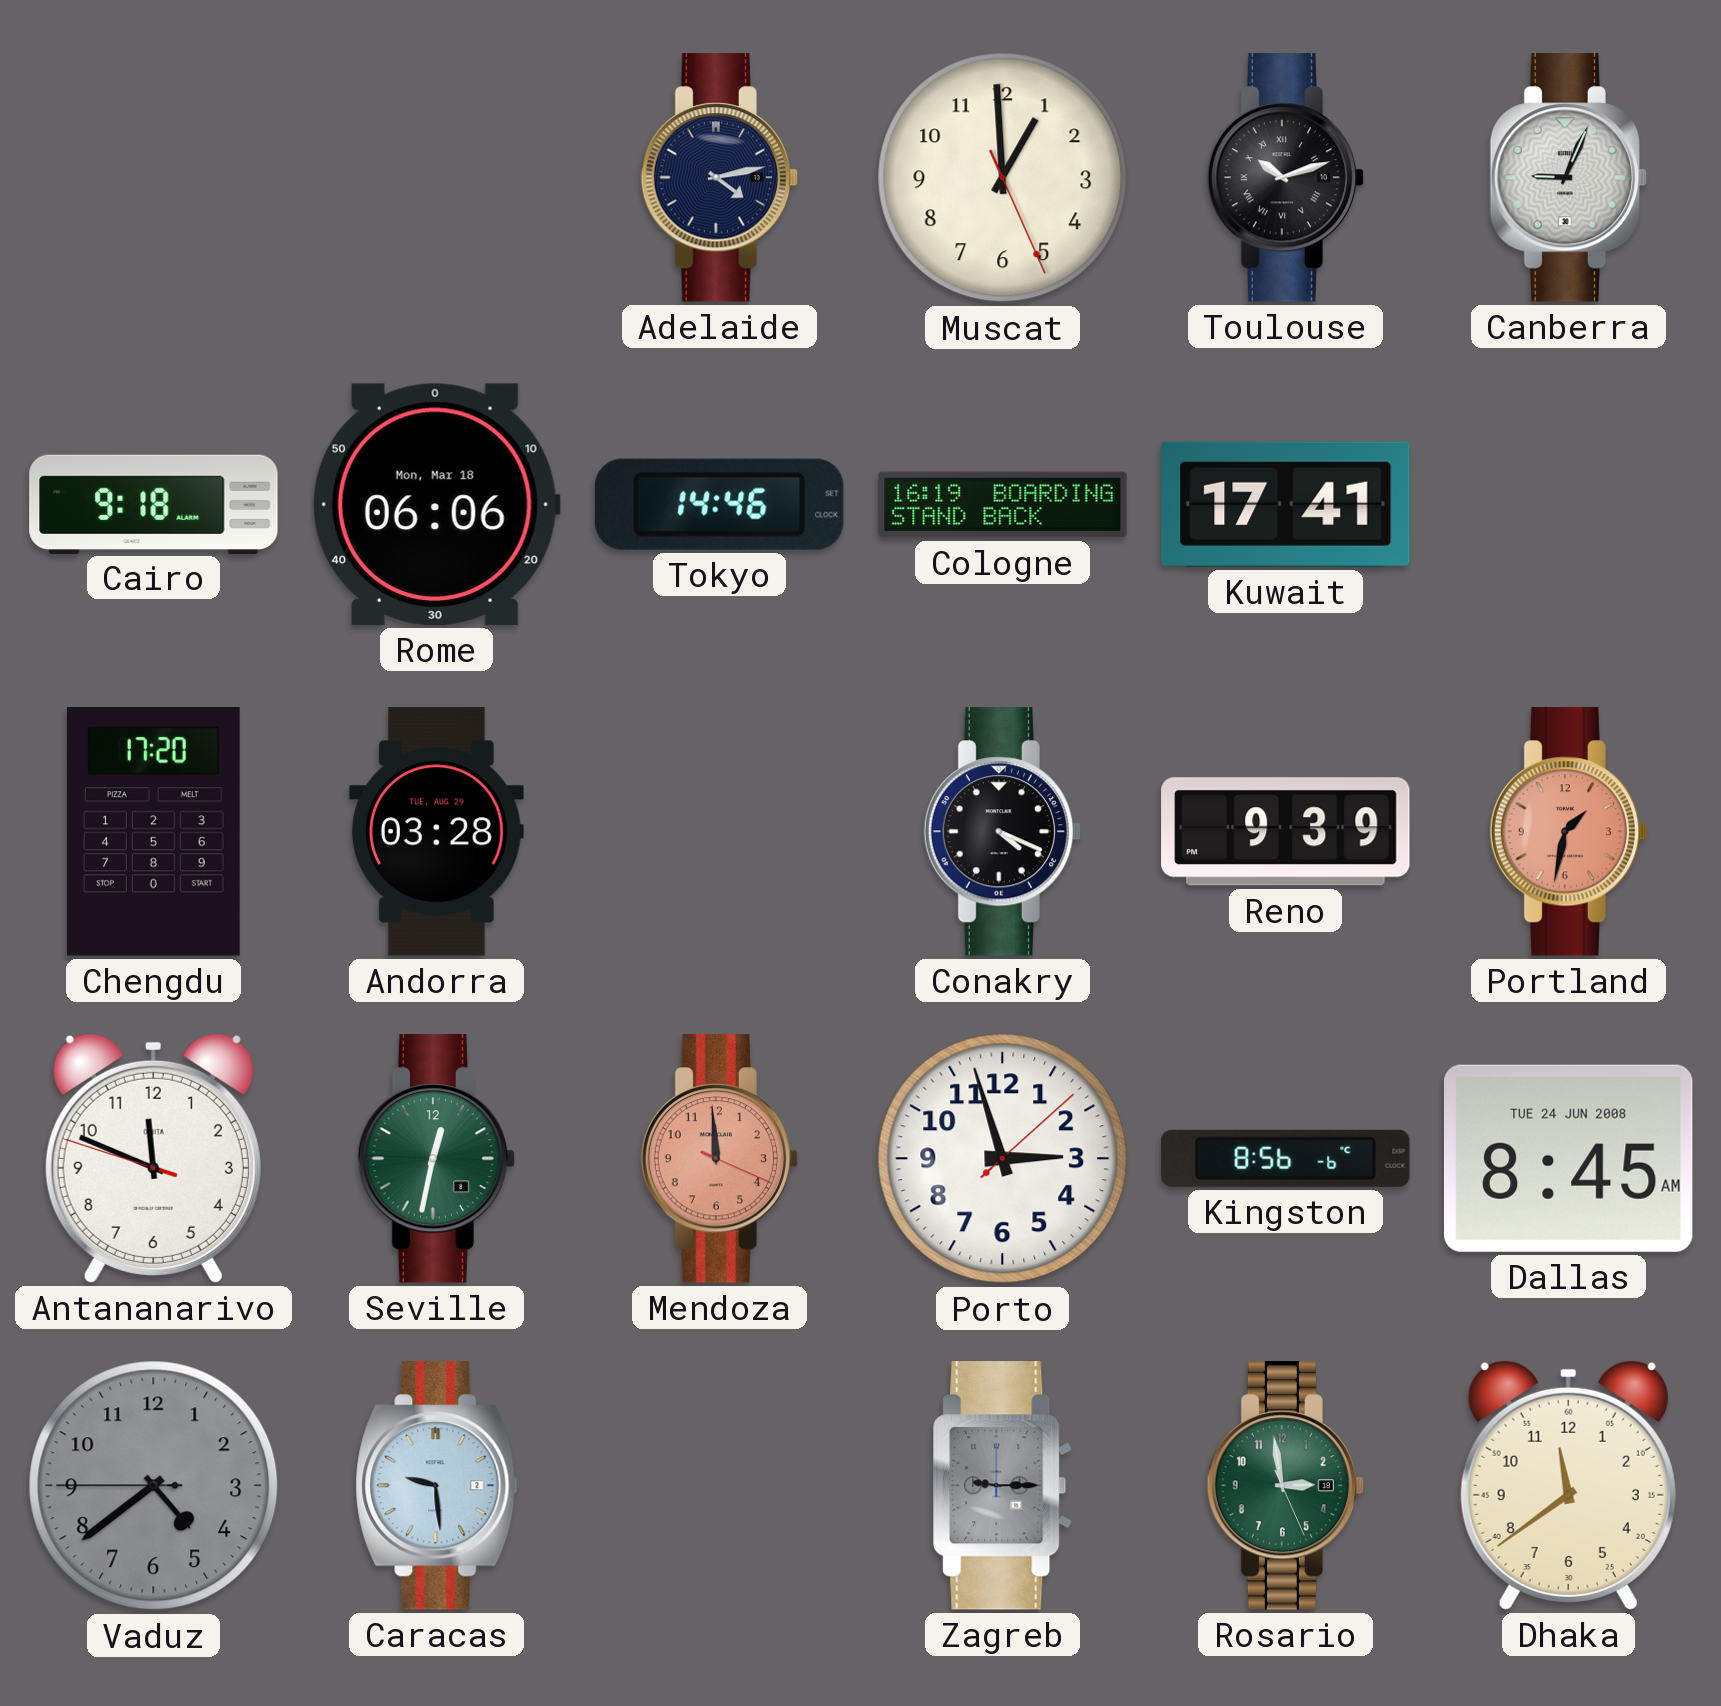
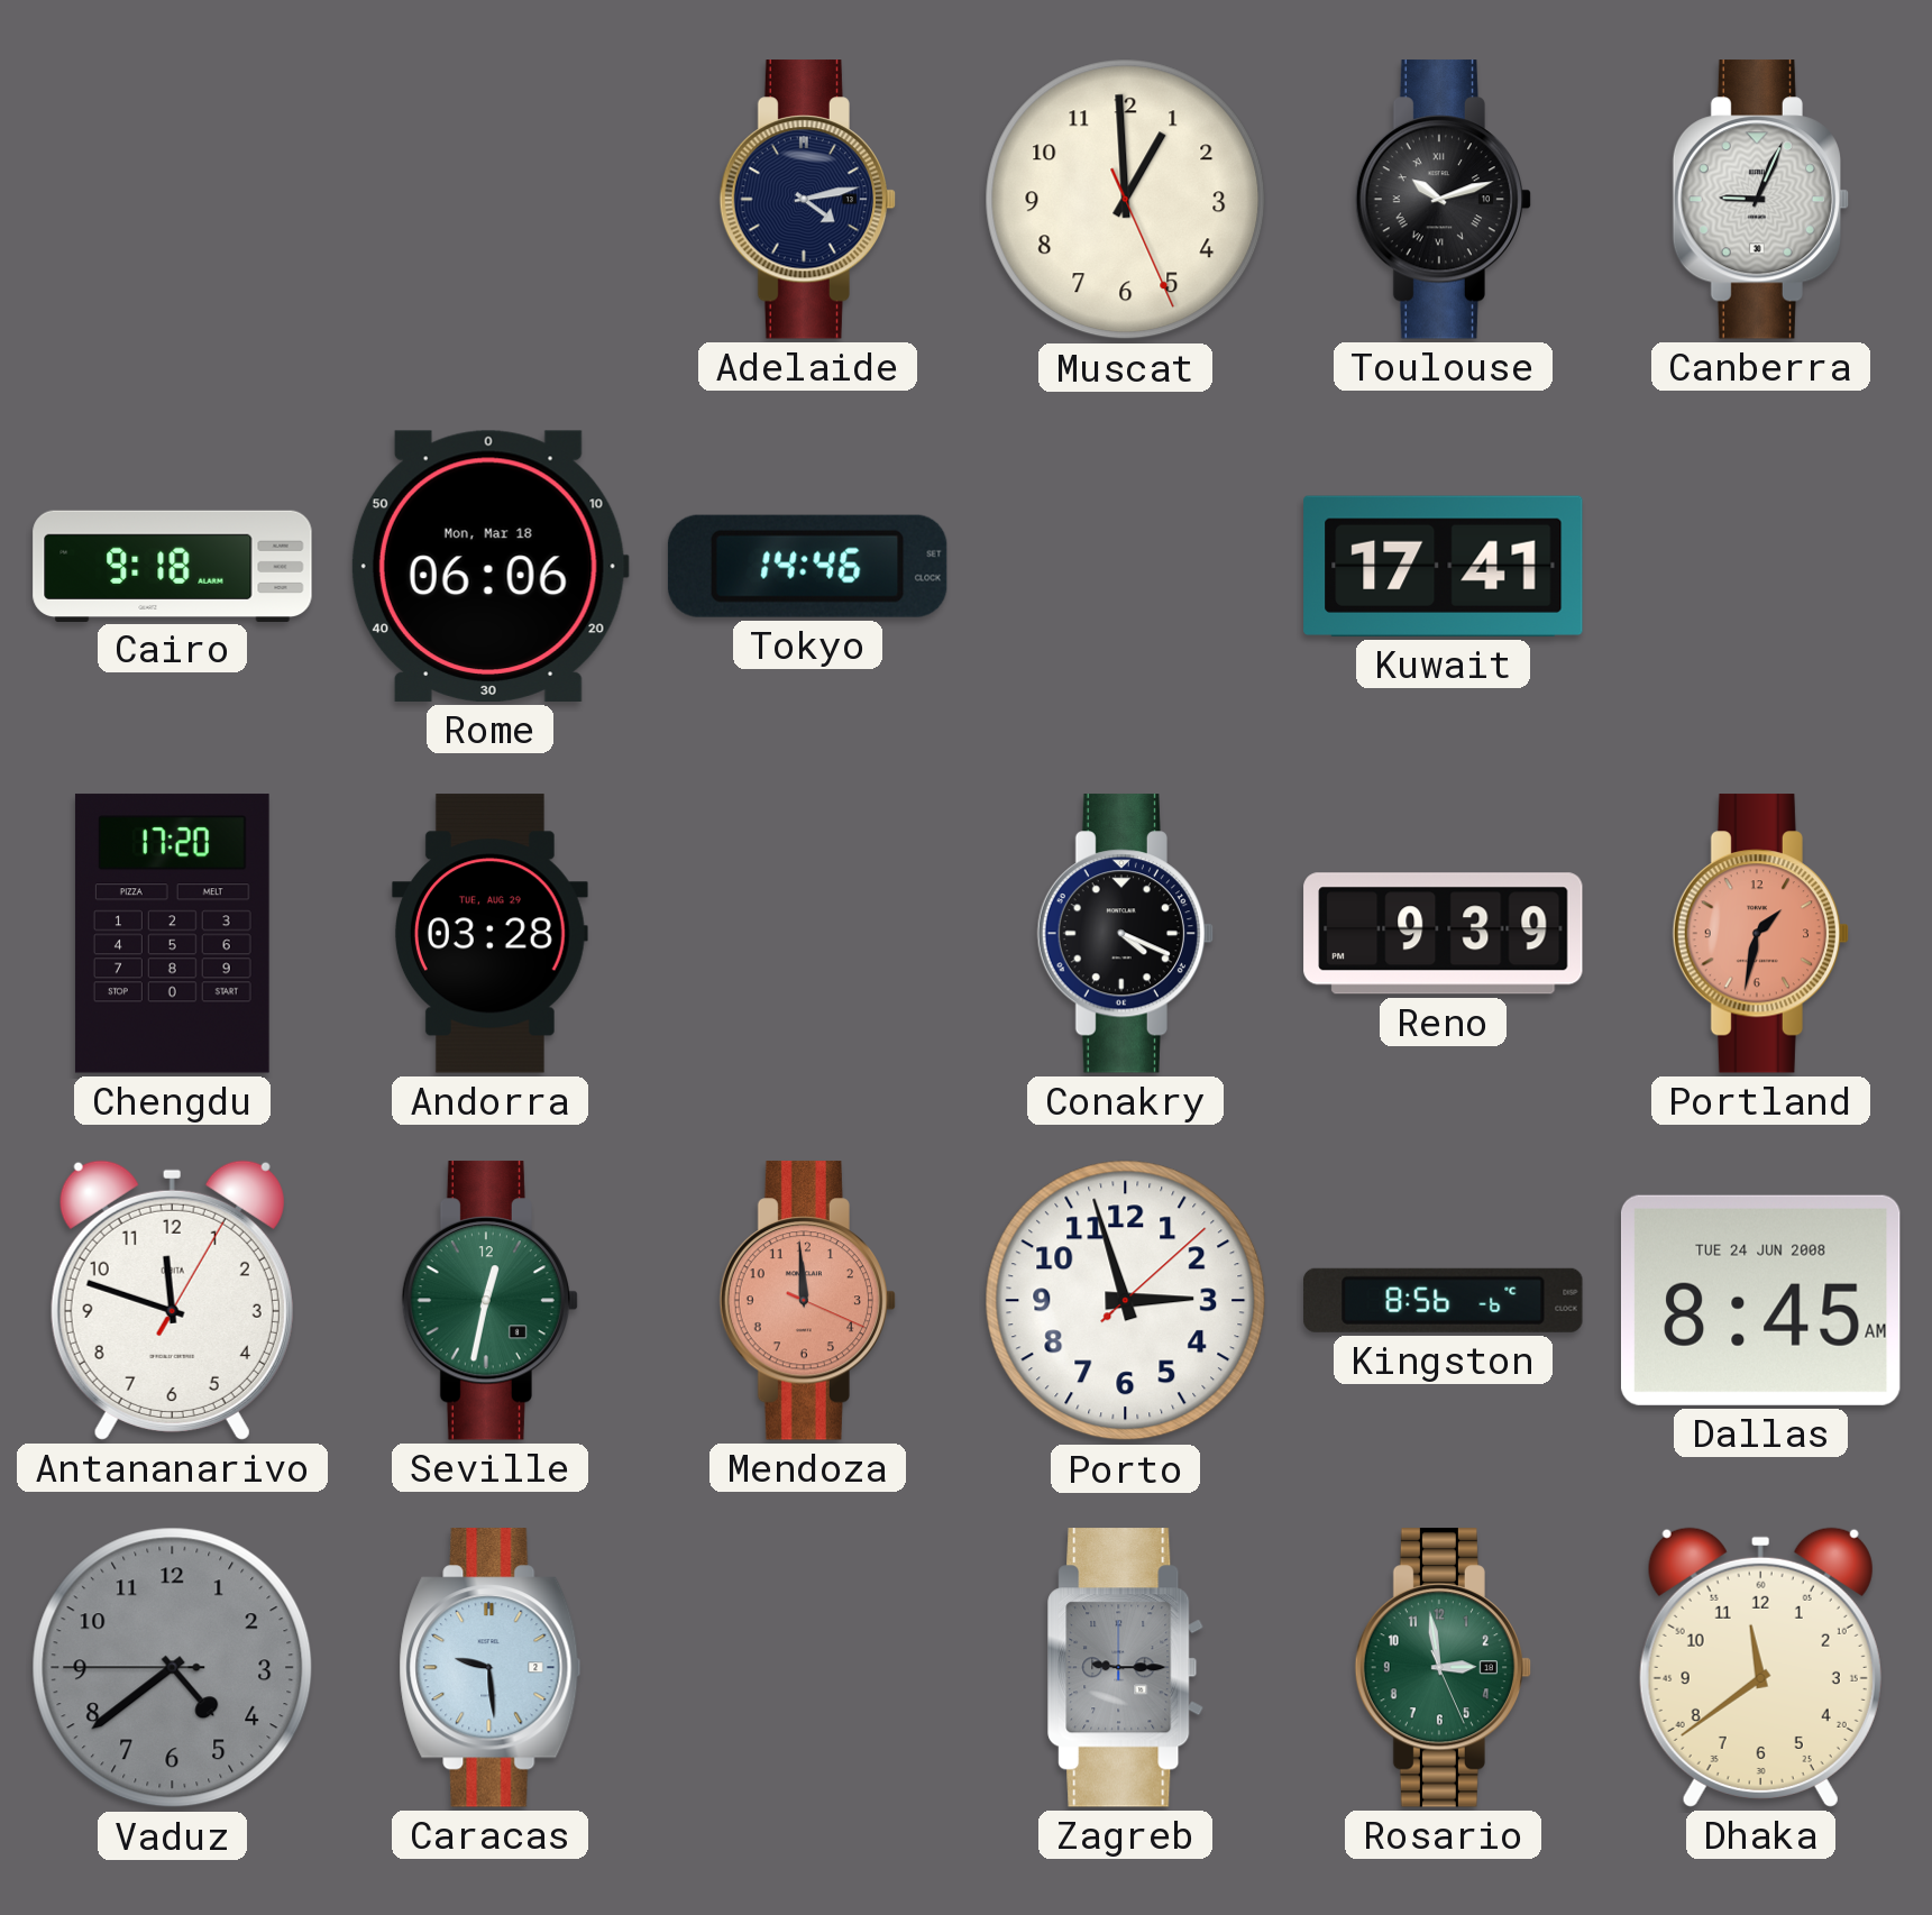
Cologne: 16:19 -> none (1003, 505)
Antananarivo: 11:48:48 -> 11:48:05 (172, 1300)
